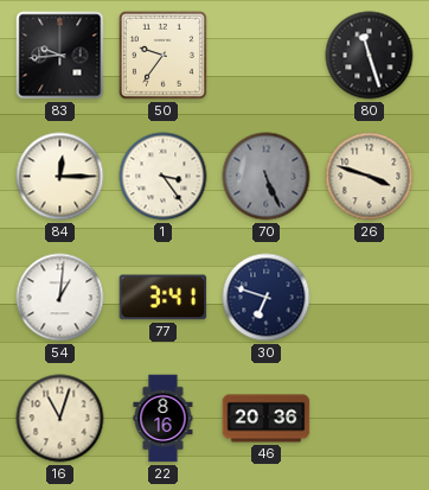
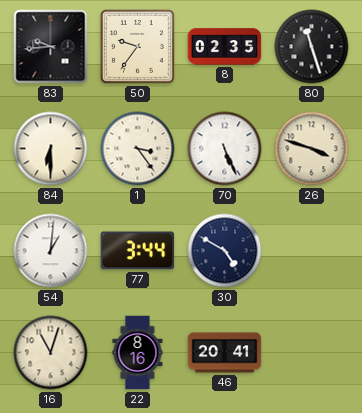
8: none -> 02:35 (225, 47)
84: 12:15 -> 6:30 (51, 149)
70 dial: grey -> white (225, 149)
77: 3:41 -> 3:44 (138, 251)
30: 6:48 -> 4:50 (225, 251)
46: 20:36 -> 20:41 (225, 353)
